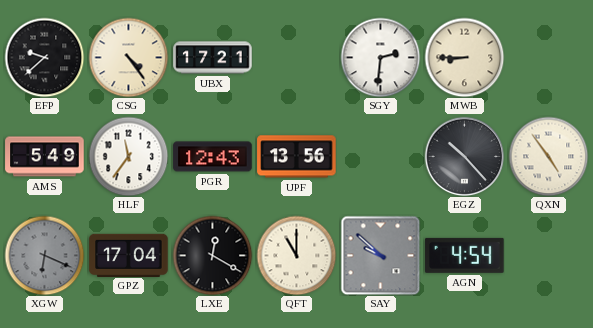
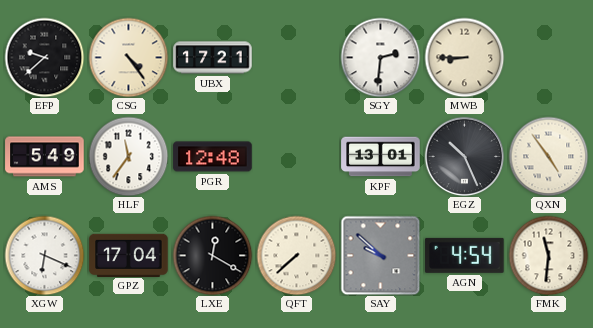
PGR: 12:43 -> 12:48 (213, 157)
UPF: 13:56 -> none (297, 157)
KPF: none -> 13:01 (381, 157)
EGZ: 10:23 -> 10:26 (464, 156)
XGW dial: grey -> white (44, 255)
QFT: 11:00 -> 7:38 (296, 255)
FMK: none -> 11:31 (548, 255)
